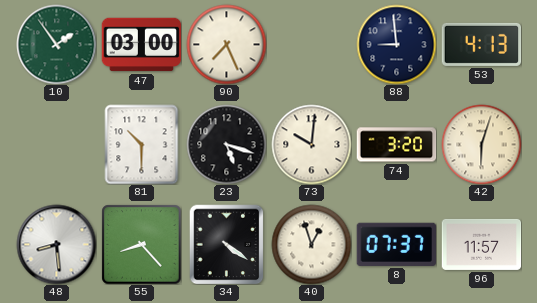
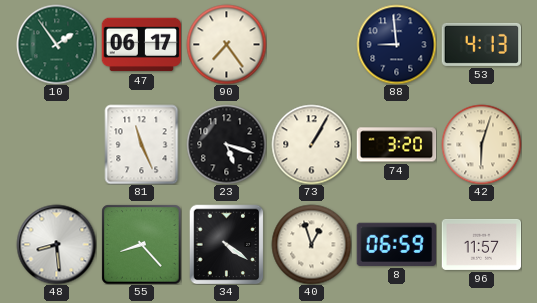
47: 03:00 -> 06:17 (141, 45)
90: 7:26 -> 7:24 (226, 44)
81: 10:30 -> 11:26 (142, 144)
73: 10:01 -> 1:05 (311, 144)
8: 07:37 -> 06:59 (396, 244)
